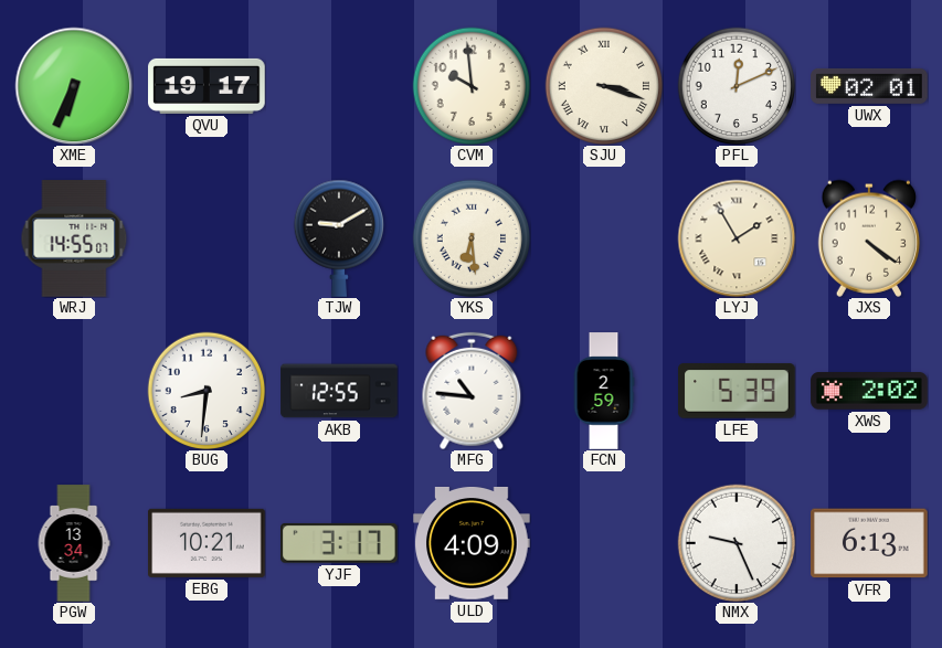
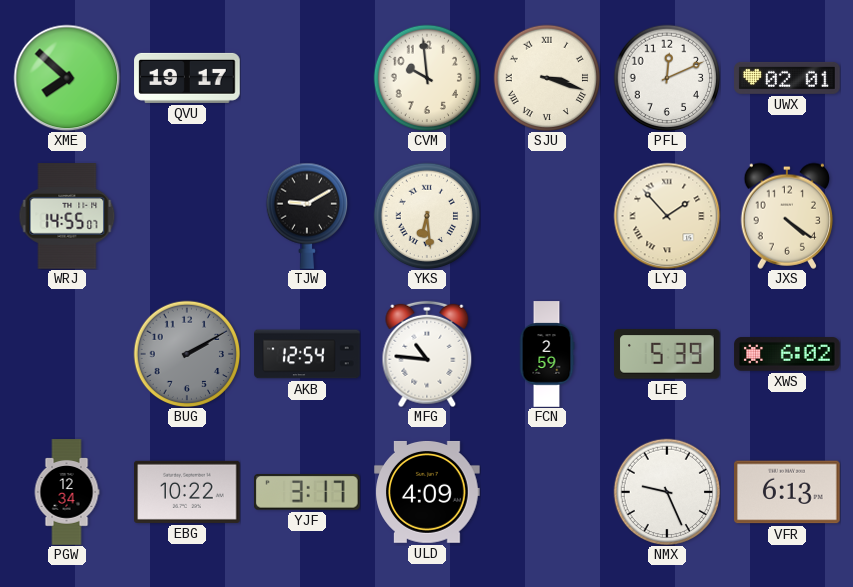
XME: 6:34 -> 7:52 (67, 78)
LYJ: 1:55 -> 1:53 (667, 216)
BUG: 8:31 -> 2:10 (187, 354)
BUG dial: white -> grey (187, 354)
AKB: 12:55 -> 12:54 (307, 354)
XWS: 2:02 -> 6:02 (787, 354)
PGW: 13:34 -> 12:34 (67, 492)
EBG: 10:21 -> 10:22 (187, 492)
